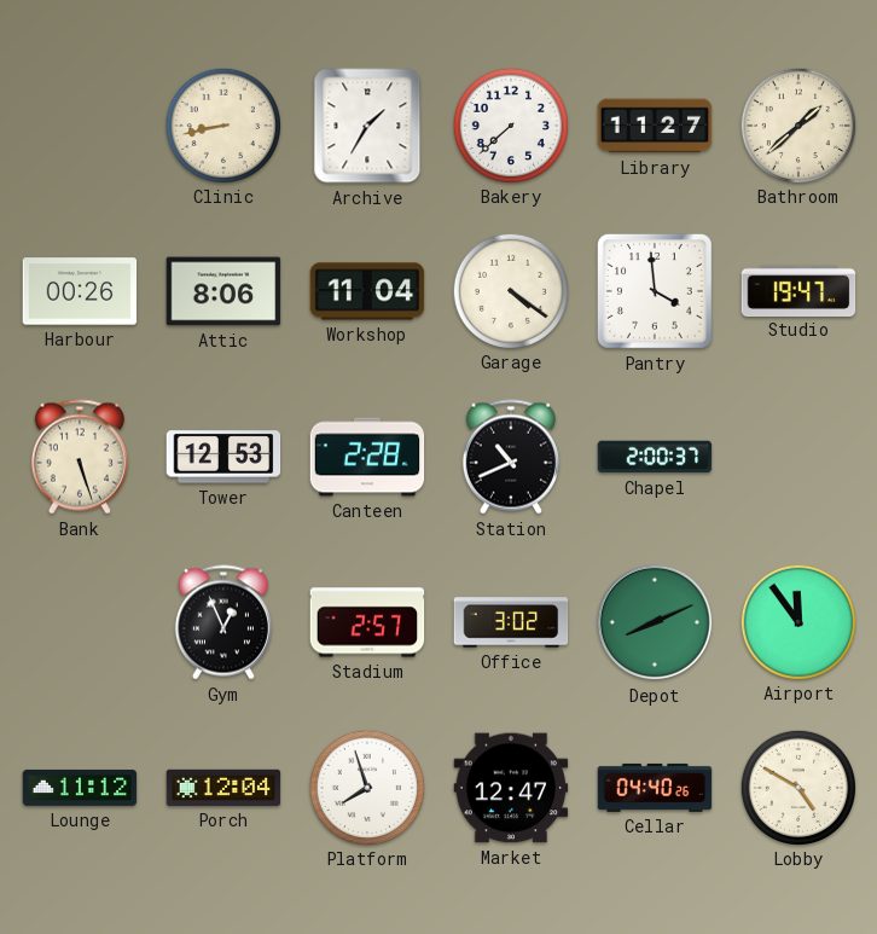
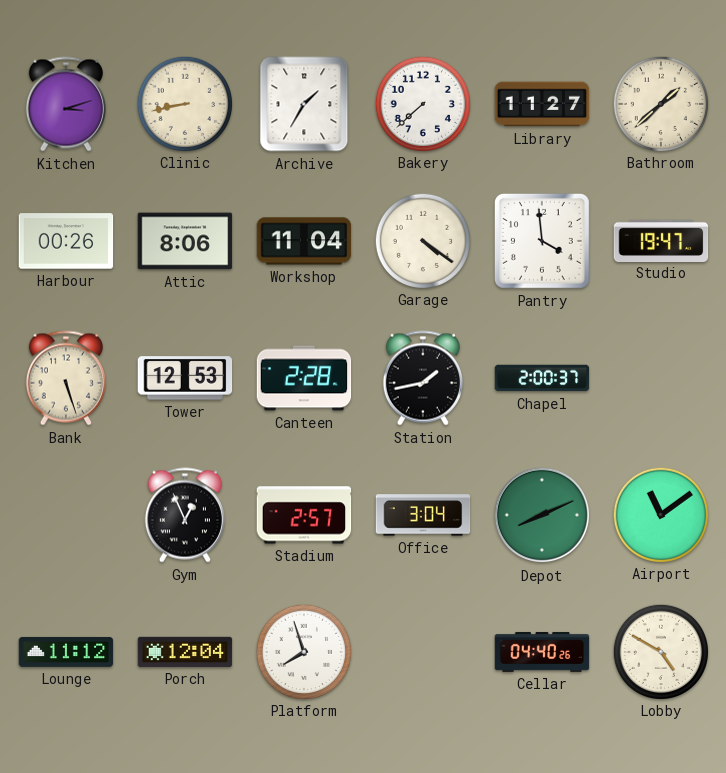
Kitchen: none -> 3:12 (66, 104)
Station: 10:41 -> 1:43 (423, 378)
Office: 3:02 -> 3:04 (423, 515)
Airport: 11:54 -> 11:09 (660, 514)
Market: 12:47 -> none (511, 788)
